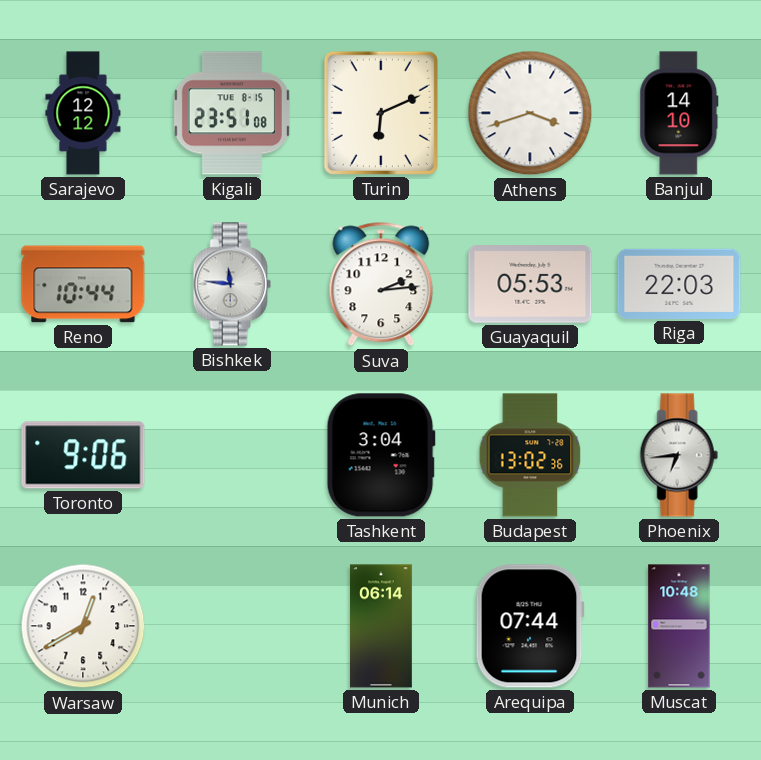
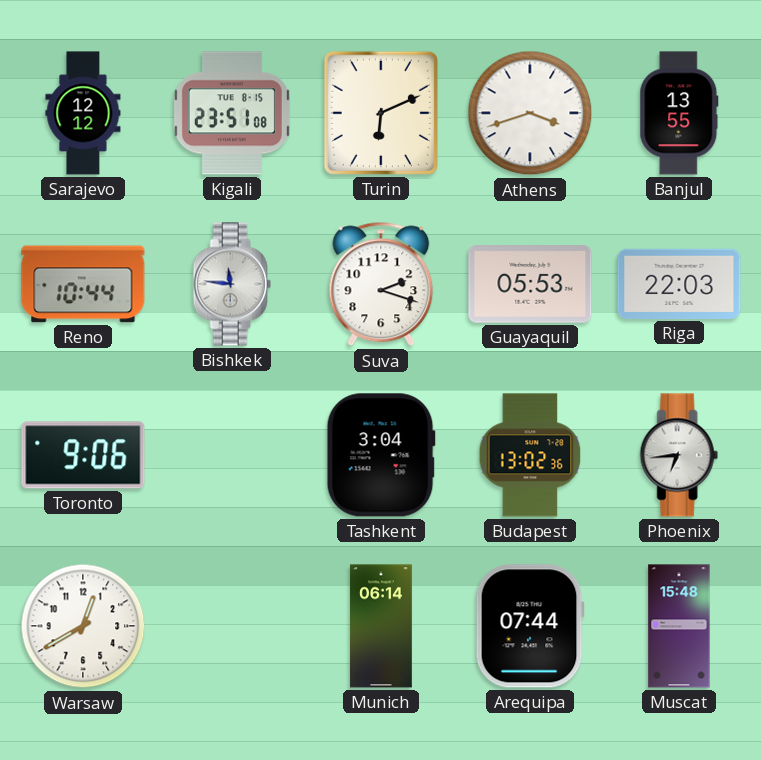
Banjul: 14:10 -> 13:55 (679, 113)
Suva: 2:14 -> 2:18 (381, 284)
Muscat: 10:48 -> 15:48 (679, 626)
